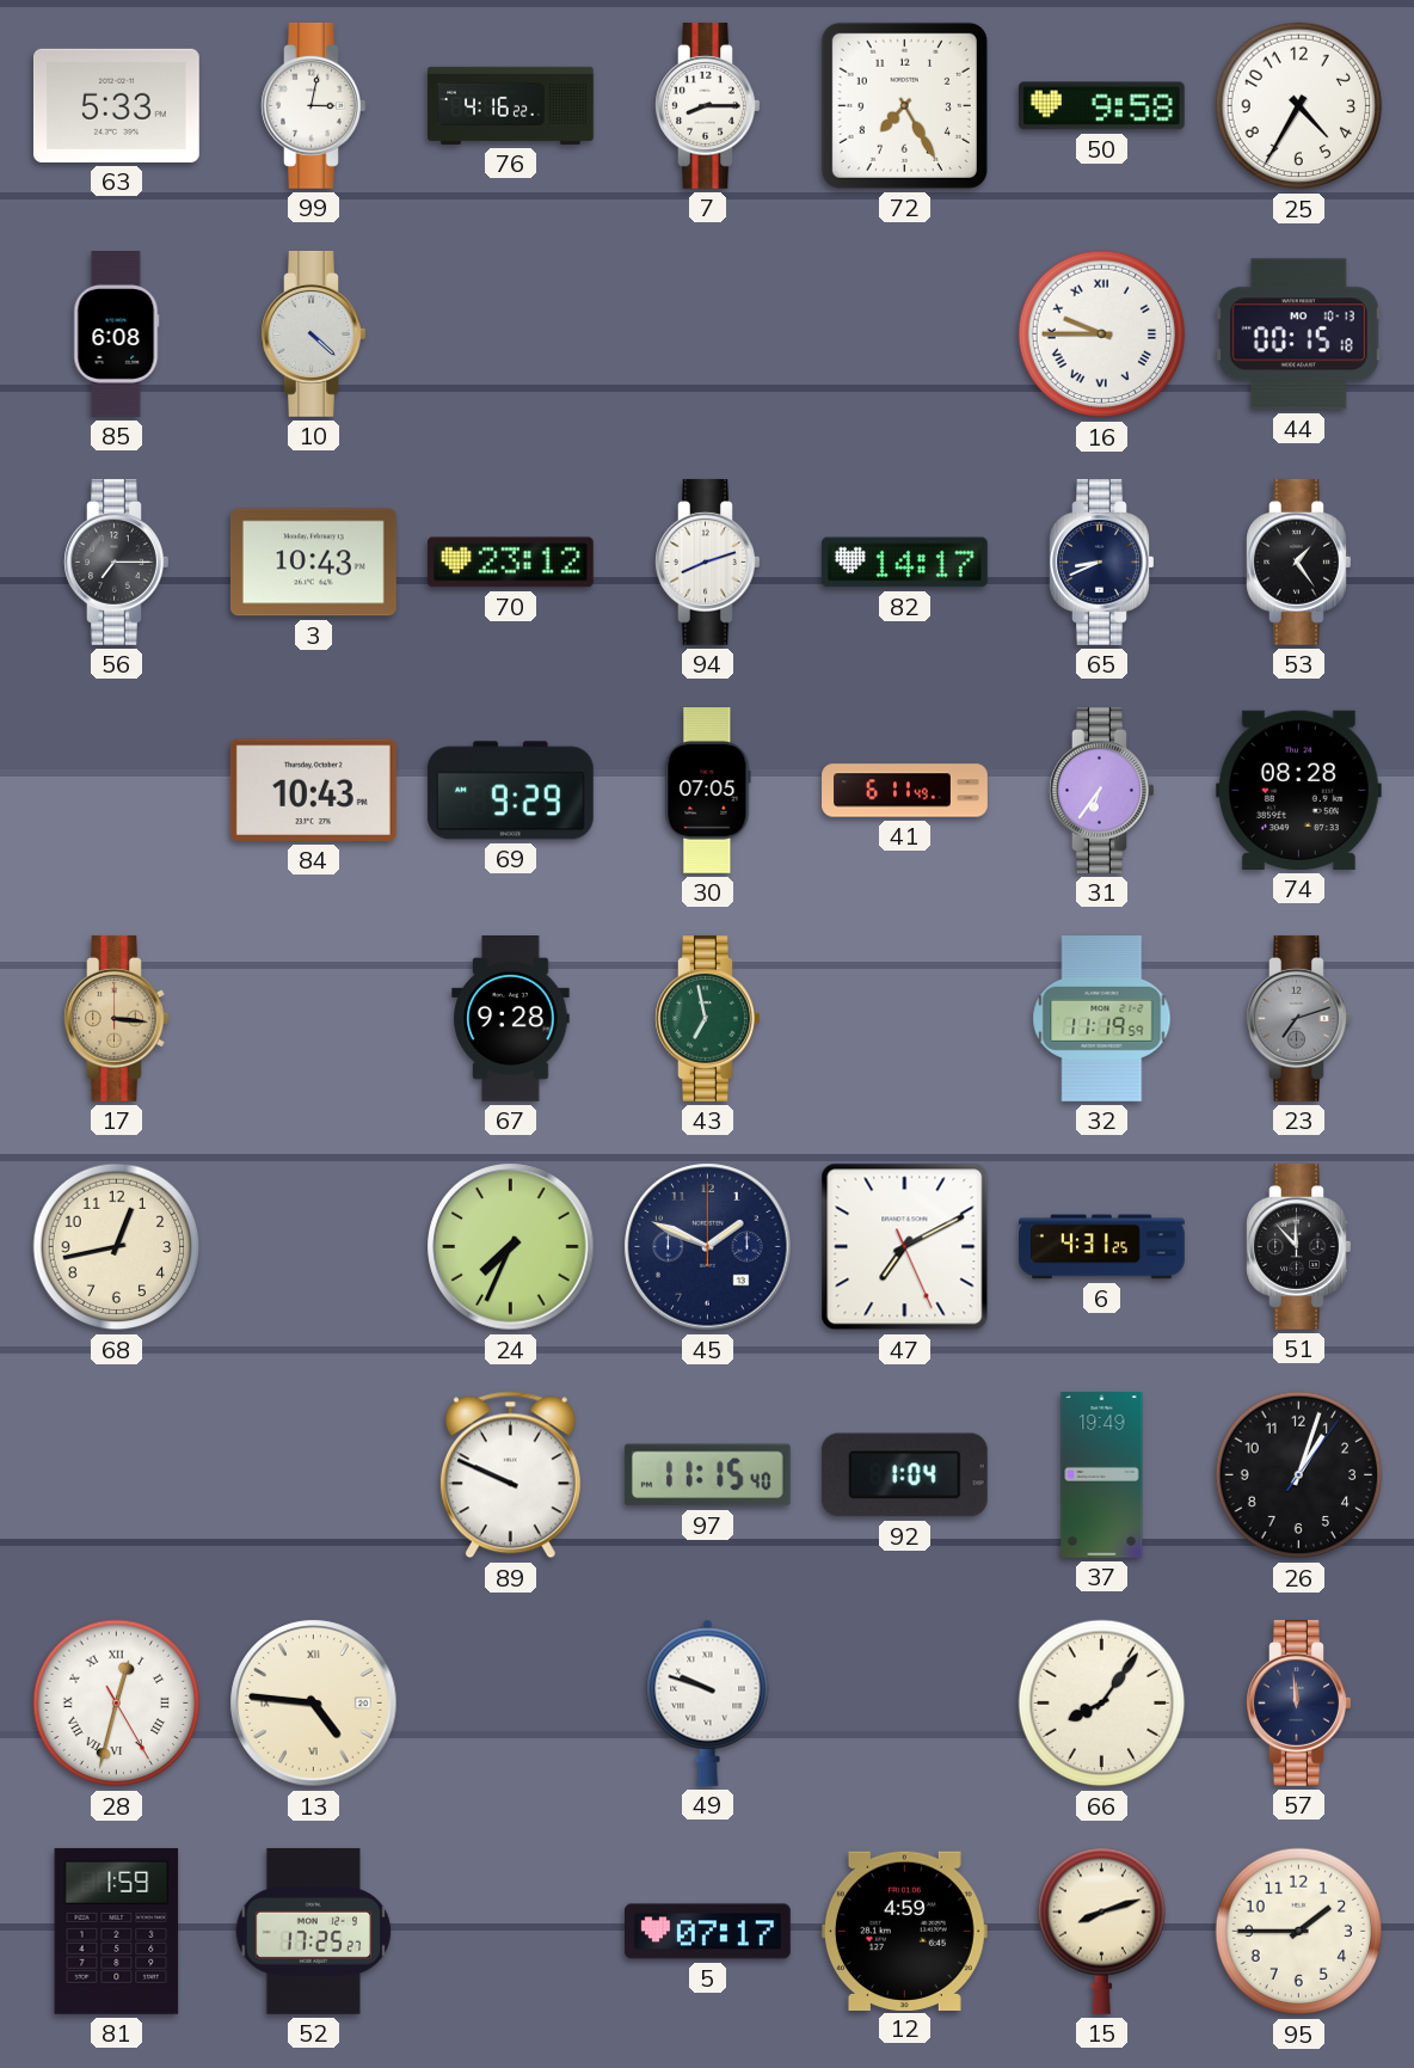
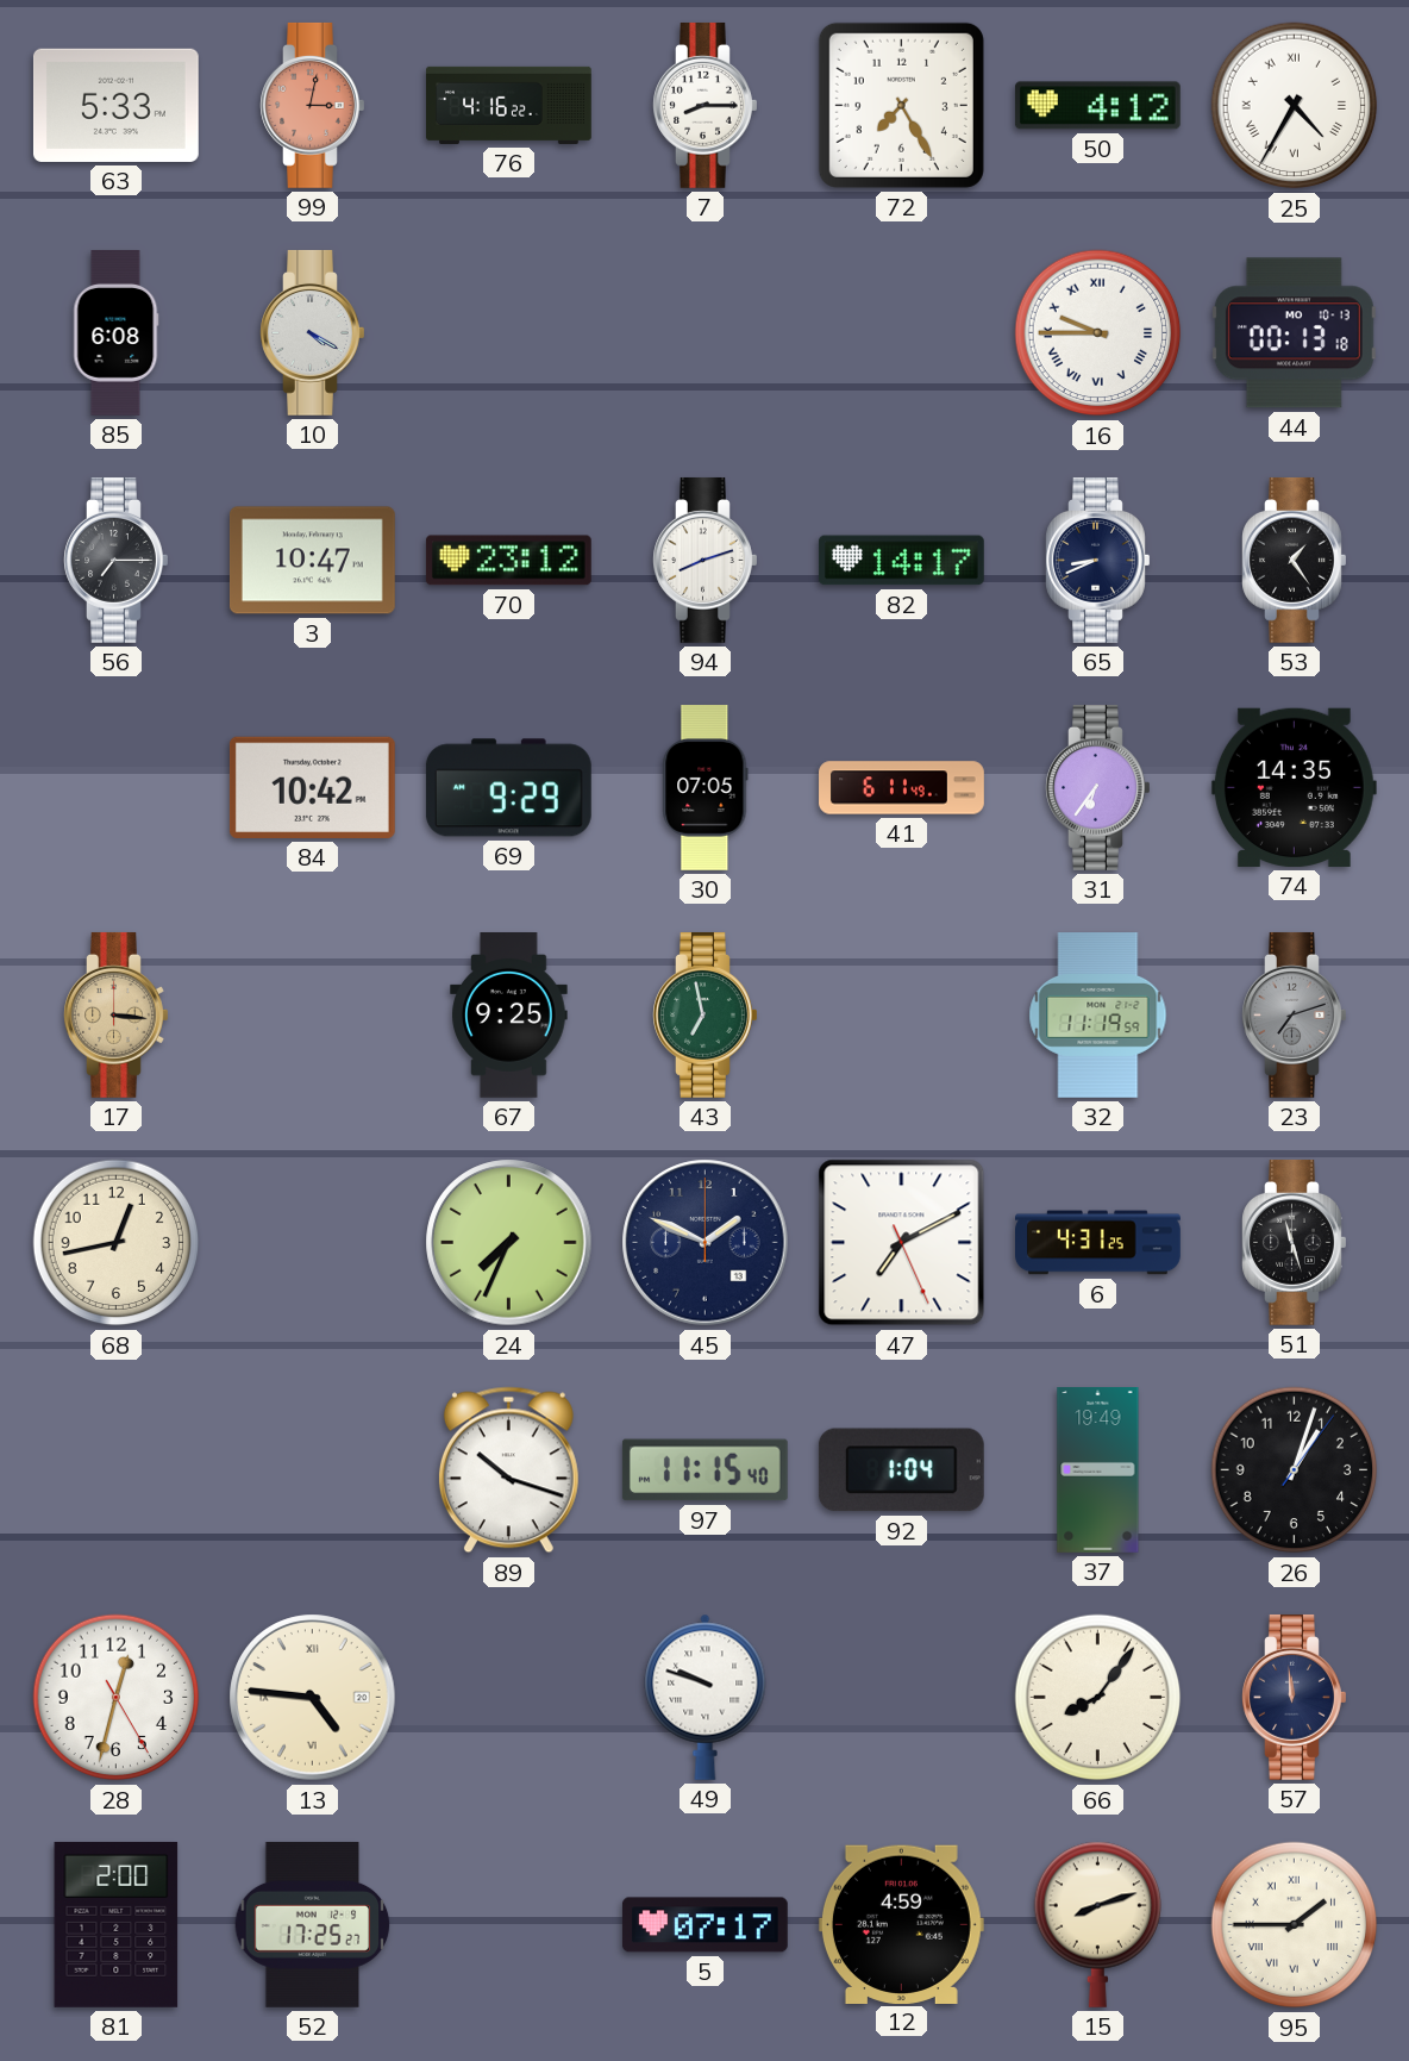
99 dial: white -> salmon (313, 105)
50: 9:58 -> 4:12 (1097, 106)
25 numerals: Arabic -> Roman (1295, 106)
10: 4:22 -> 4:20 (313, 332)
44: 00:15 -> 00:13 (1294, 333)
3: 10:43 -> 10:47 (312, 561)
84: 10:43 -> 10:42 (312, 787)
74: 08:28 -> 14:35 (1294, 787)
67: 9:28 -> 9:25 (509, 1016)
51: 11:53 -> 11:27 (1295, 1242)
89: 9:49 -> 10:18 (508, 1470)
28 numerals: Roman -> Arabic (117, 1698)
81: 1:59 -> 2:00 (117, 1924)
95 numerals: Arabic -> Roman (1295, 1925)
